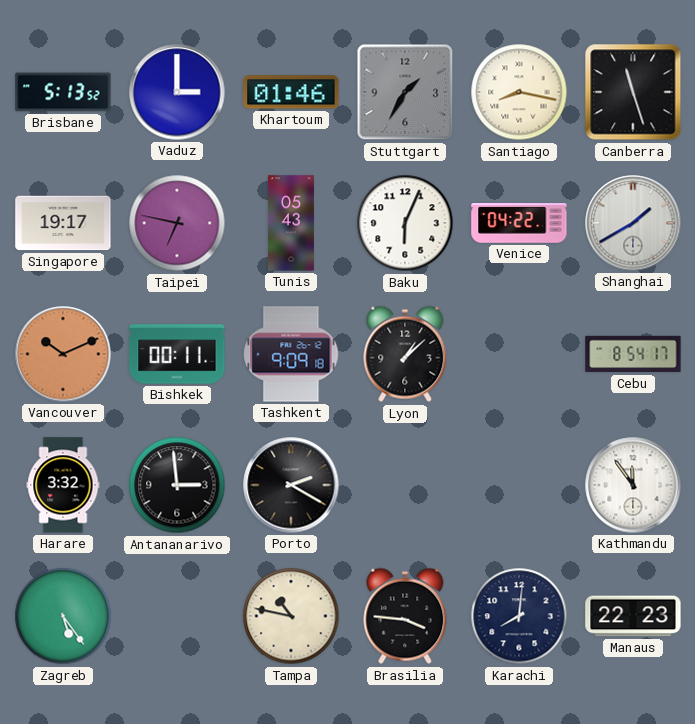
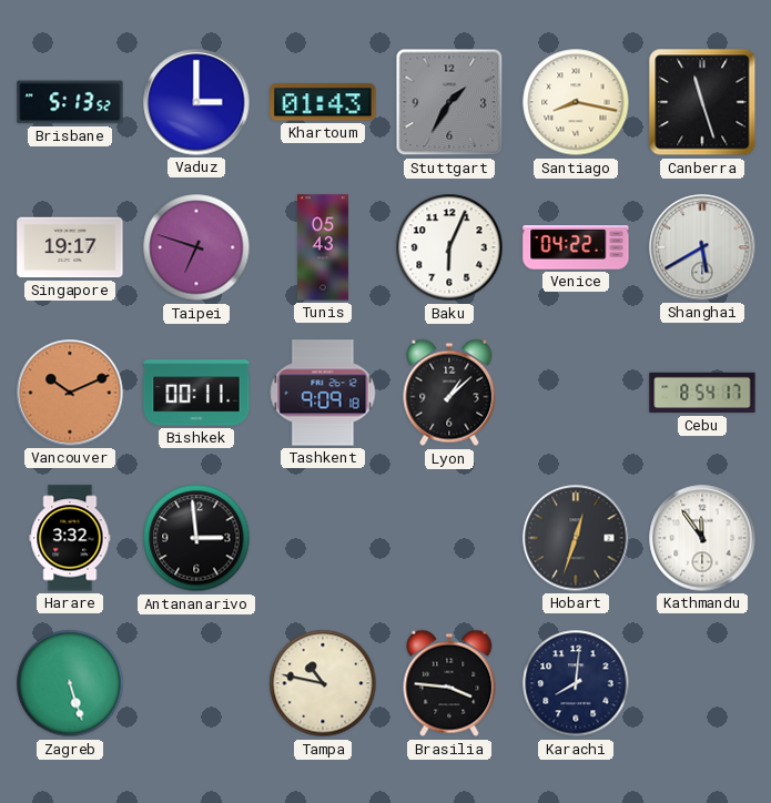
Khartoum: 01:46 -> 01:43 (323, 102)
Taipei: 6:47 -> 6:48 (196, 247)
Shanghai: 1:40 -> 5:40 (702, 247)
Porto: 2:20 -> none (291, 485)
Hobart: none -> 12:33 (576, 538)
Zagreb: 5:24 -> 5:27 (70, 683)
Manaus: 22:23 -> none (633, 616)
